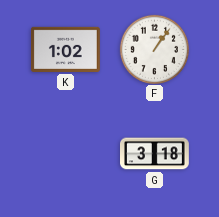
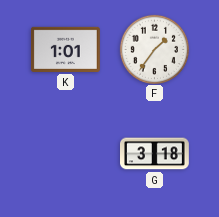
K: 1:02 -> 1:01 (66, 49)
F: 1:06 -> 1:36 (154, 49)
